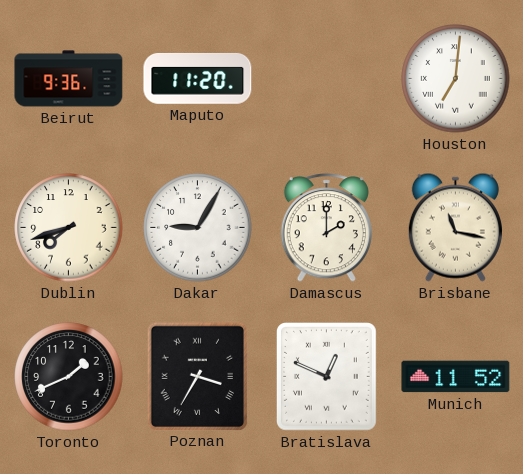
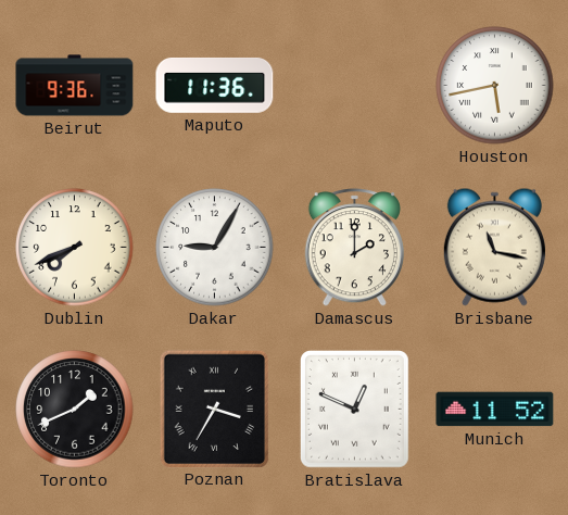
Maputo: 11:20 -> 11:36 (215, 85)
Houston: 7:01 -> 5:43 (495, 86)
Dublin: 7:42 -> 7:41 (75, 248)
